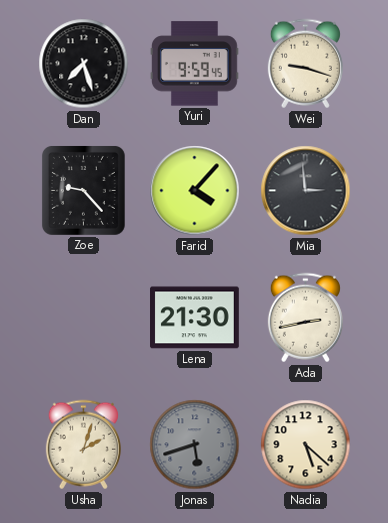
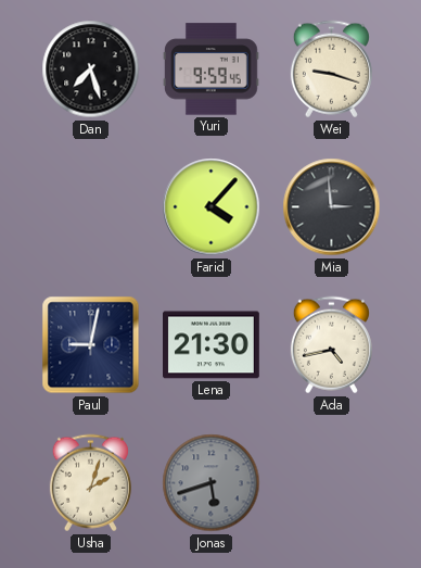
Zoe: 9:23 -> none (83, 190)
Paul: none -> 9:02 (91, 345)
Ada: 2:43 -> 4:43 (331, 345)
Nadia: 5:22 -> none (306, 445)
